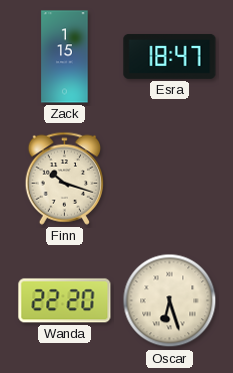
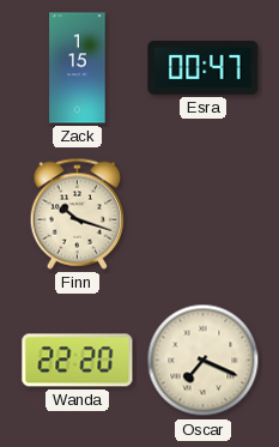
Esra: 18:47 -> 00:47 (204, 67)
Oscar: 6:27 -> 7:19 (204, 361)
